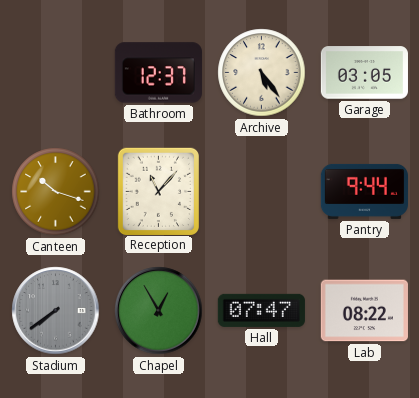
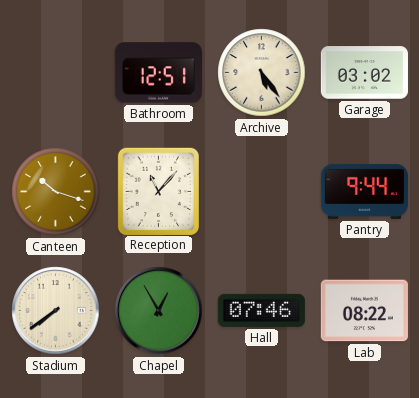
Bathroom: 12:37 -> 12:51 (158, 73)
Garage: 03:05 -> 03:02 (364, 73)
Stadium dial: grey -> cream (56, 311)
Hall: 07:47 -> 07:46 (261, 310)
